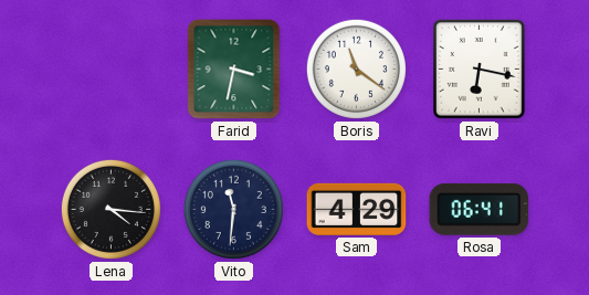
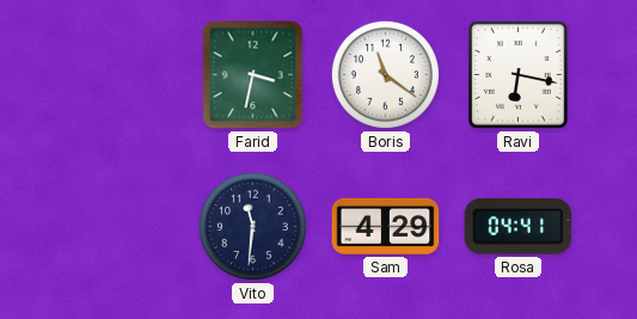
Lena: 4:16 -> none (111, 209)
Rosa: 06:41 -> 04:41 (519, 226)
